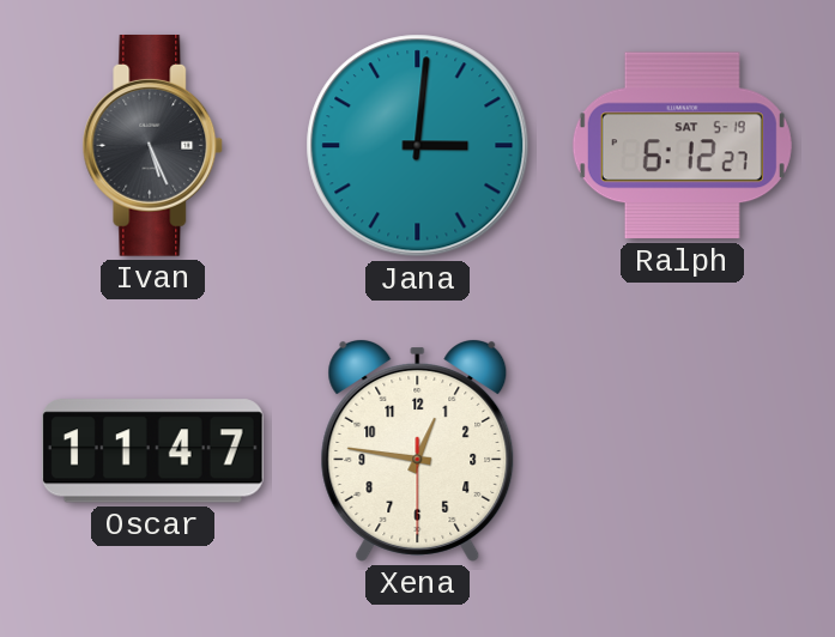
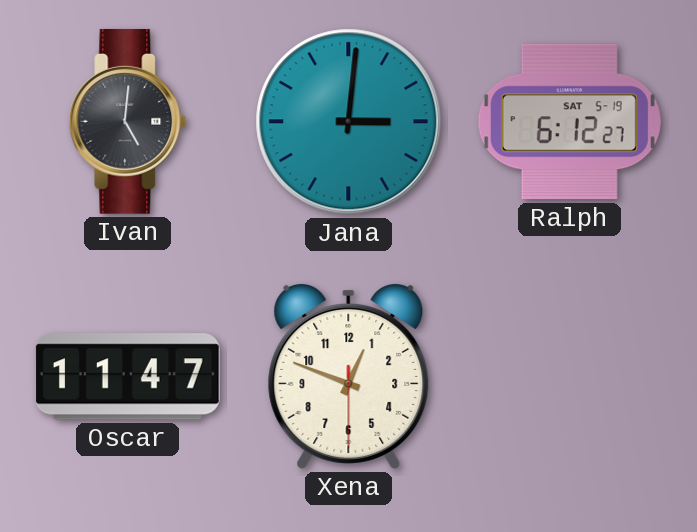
Ivan: 5:26 -> 5:01 (128, 121)
Xena: 12:46 -> 12:48 (349, 377)
